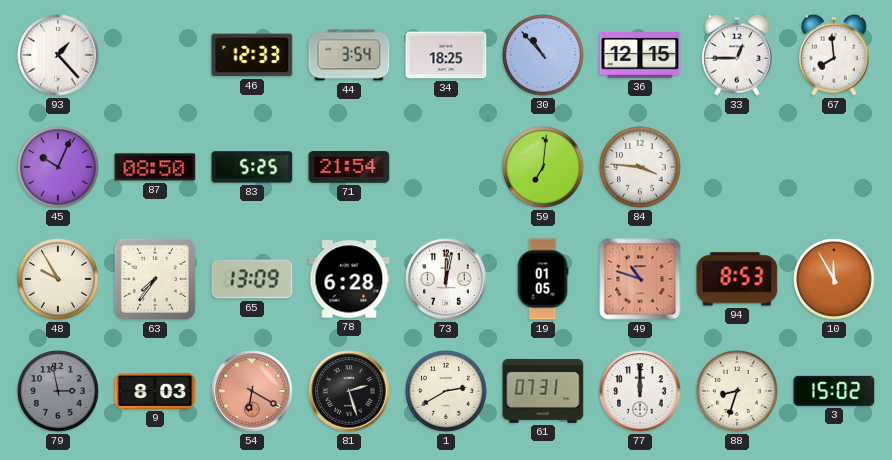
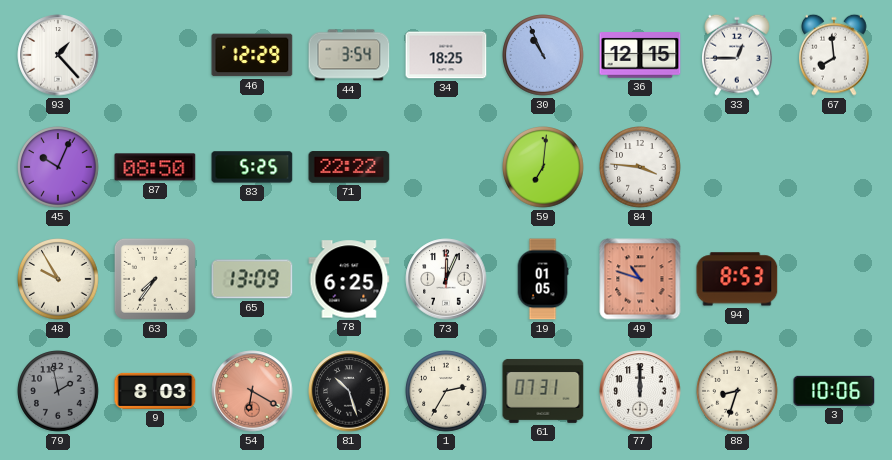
46: 12:33 -> 12:29 (252, 55)
30: 10:53 -> 10:56 (543, 55)
71: 21:54 -> 22:22 (349, 167)
78: 6:28 -> 6:25 (349, 279)
73: 12:02 -> 12:04 (446, 279)
10: 11:55 -> none (834, 279)
79: 2:58 -> 1:58 (58, 391)
81: 2:27 -> 10:27 (349, 391)
1: 2:40 -> 2:35 (446, 391)
3: 15:02 -> 10:06 (834, 391)
